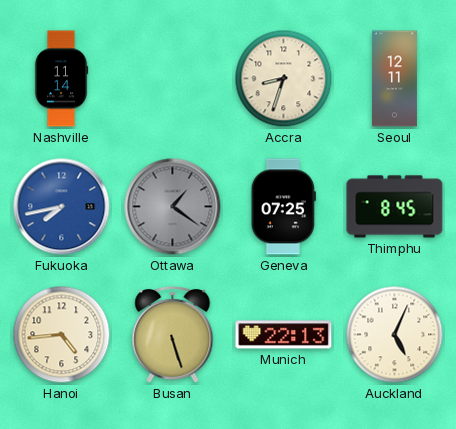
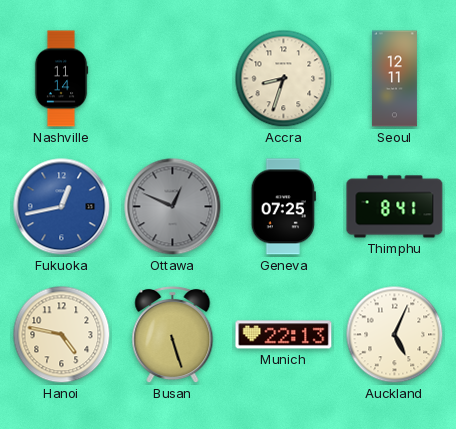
Fukuoka: 7:43 -> 12:43 (62, 207)
Ottawa: 1:21 -> 12:49 (173, 207)
Thimphu: 8:45 -> 8:41 (395, 207)
Hanoi: 4:44 -> 4:47 (62, 335)
